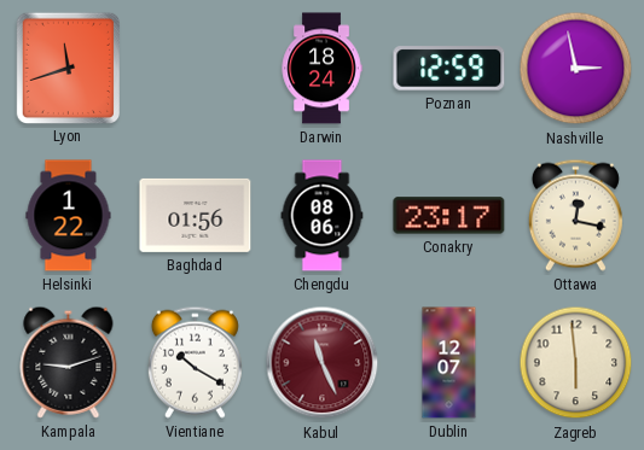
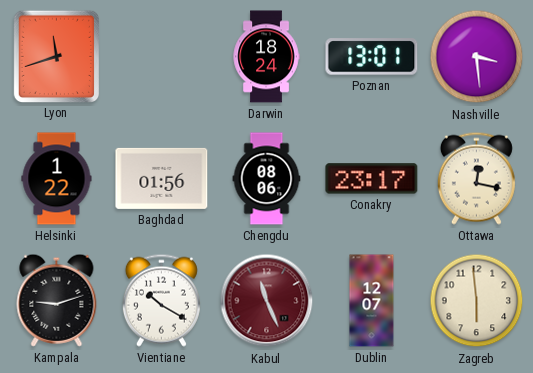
Poznan: 12:59 -> 13:01 (372, 57)
Nashville: 2:58 -> 3:29 (477, 57)
